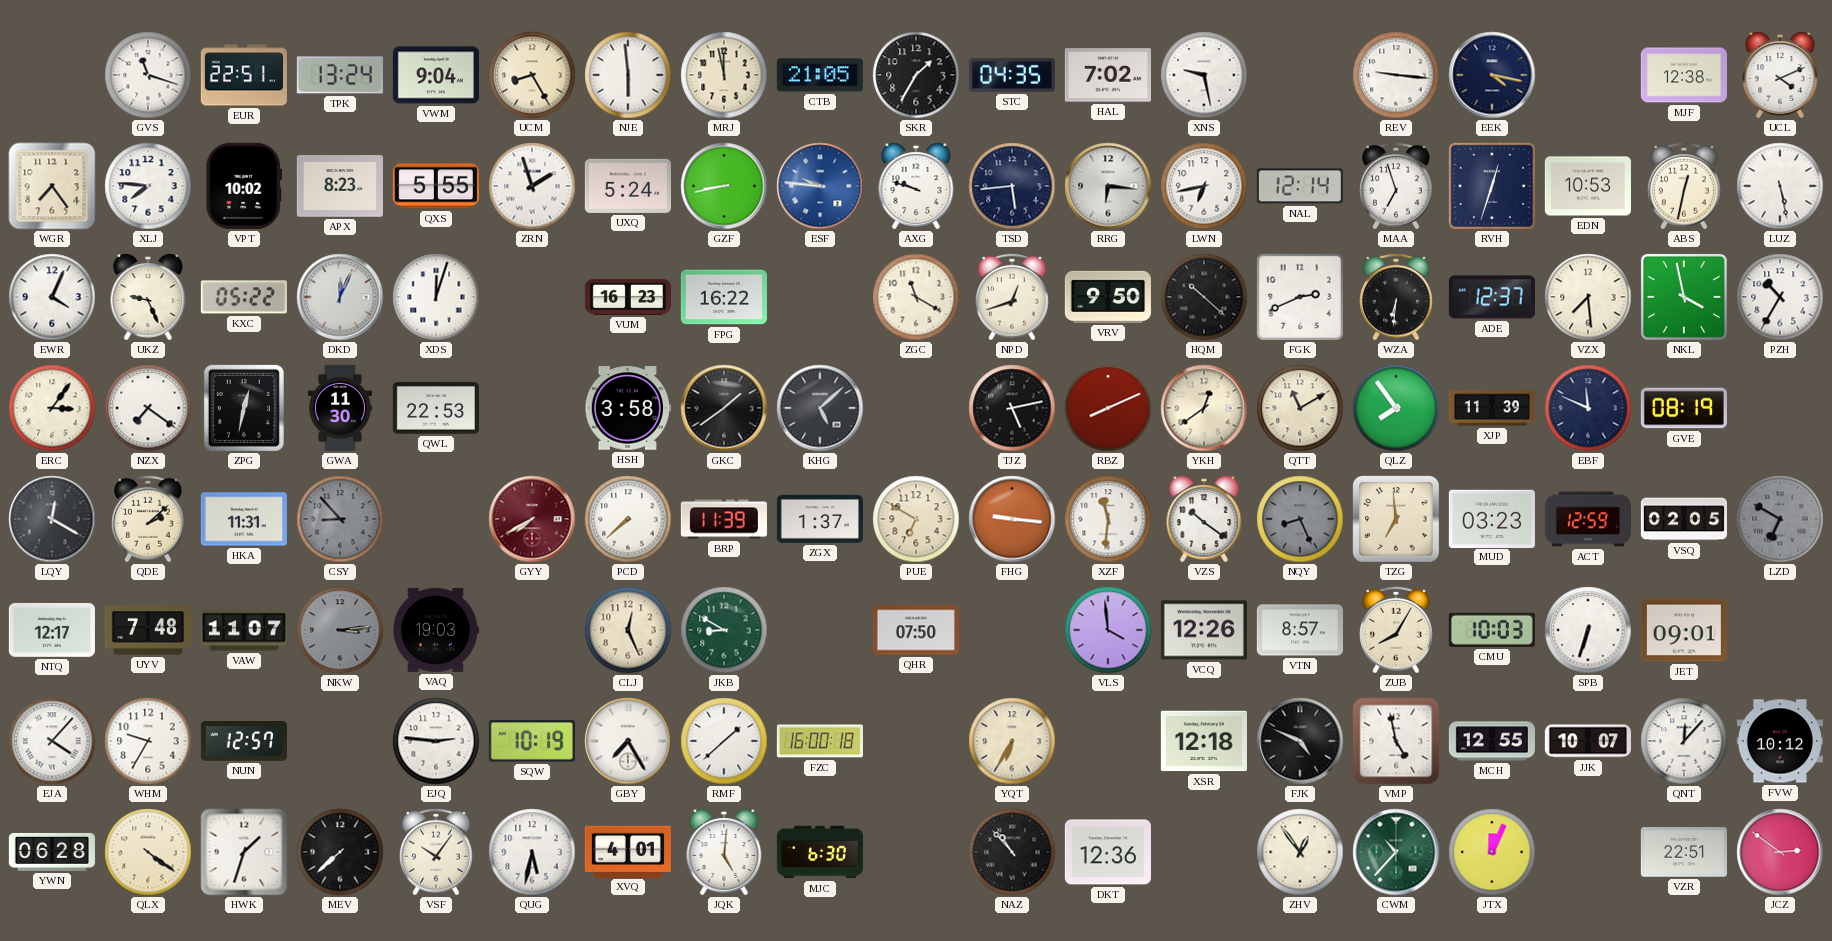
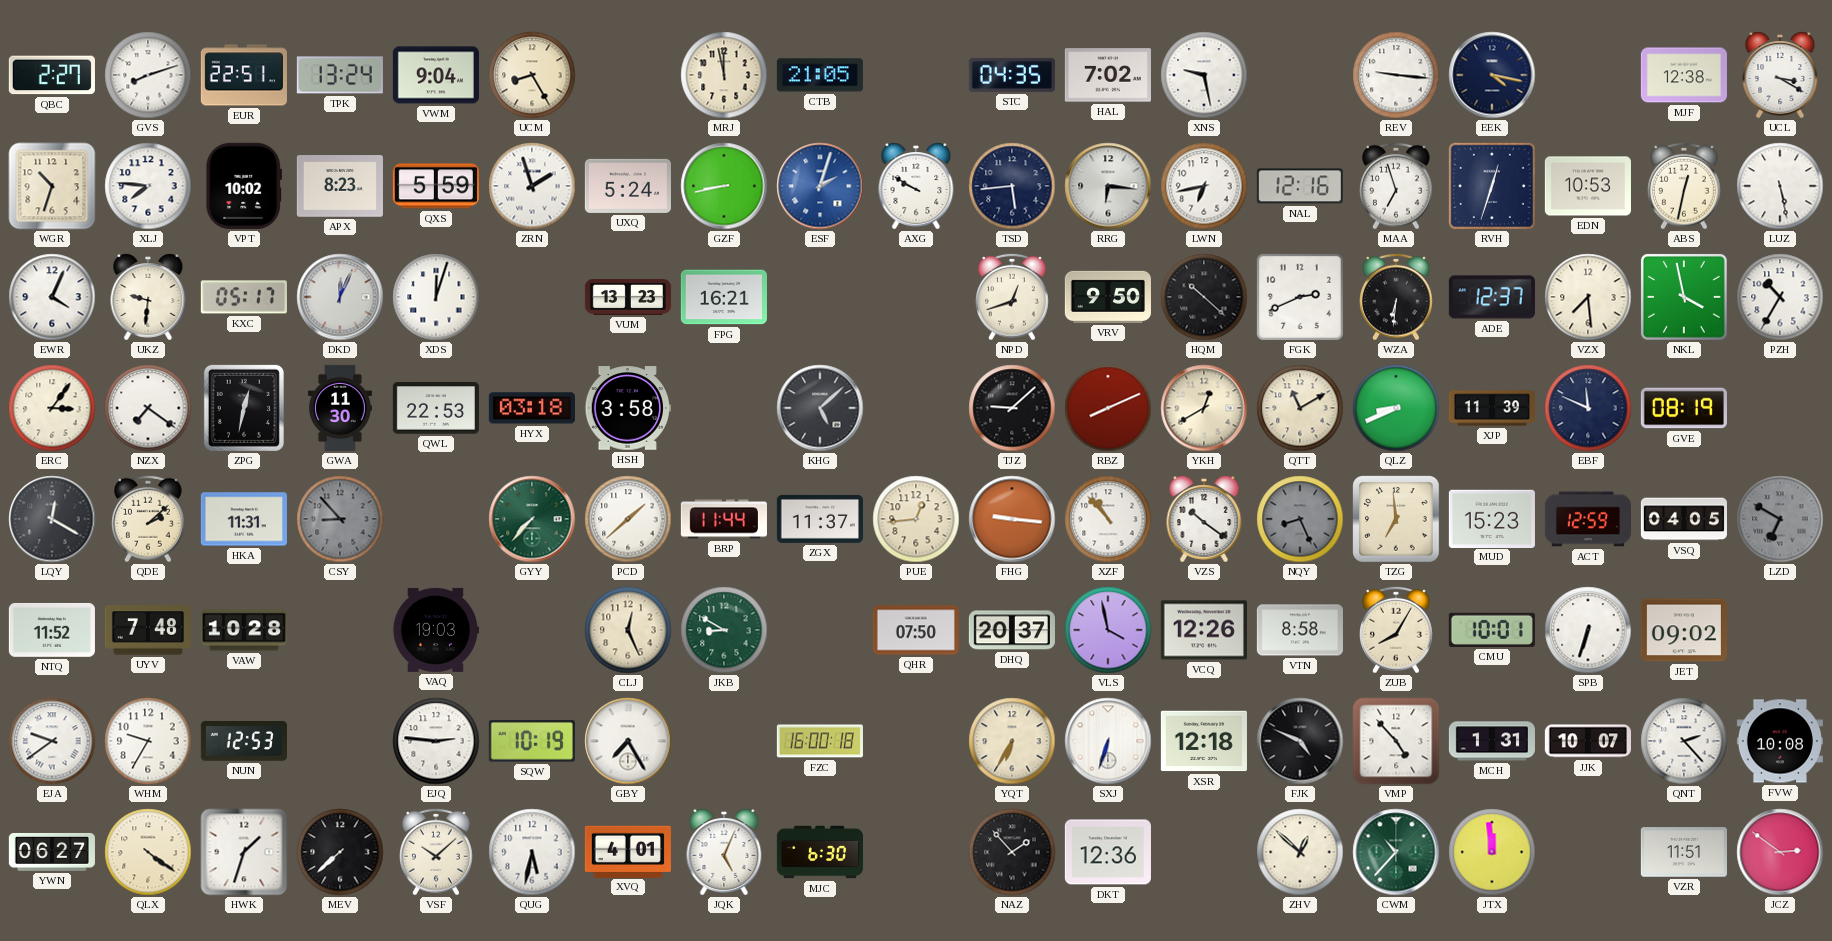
QBC: none -> 2:27 (52, 75)
GVS: 11:18 -> 8:12 (148, 75)
NJE: 5:59 -> none (628, 75)
SKR: 1:35 -> none (916, 75)
UCL: 4:11 -> 3:20 (1780, 75)
WGR: 7:24 -> 10:33 (52, 186)
QXS: 5:55 -> 5:59 (436, 186)
ESF: 9:46 -> 2:03 (820, 186)
AXG: 9:48 -> 9:50 (916, 186)
NAL: 12:14 -> 12:16 (1300, 186)
UKZ: 9:26 -> 9:31 (148, 297)
KXC: 05:22 -> 05:17 (244, 297)
VUM: 16:23 -> 13:23 (627, 297)
FPG: 16:22 -> 16:21 (724, 297)
ZGC: 11:20 -> none (916, 297)
HYX: none -> 03:18 (532, 408)
GKC: 1:39 -> none (724, 408)
TJZ: 5:13 -> 9:08 (1012, 408)
YKH: 12:39 -> 12:40 (1204, 408)
QLZ: 7:54 -> 8:41 (1396, 408)
GYY: 7:40 -> 7:37 (532, 519)
GYY dial: burgundy -> green (532, 519)
PCD: 7:38 -> 1:38 (628, 519)
BRP: 11:39 -> 11:44 (724, 519)
ZGX: 1:37 -> 11:37 (820, 519)
PUE: 6:50 -> 12:44 (916, 519)
XZF: 11:31 -> 10:53 (1108, 519)
MUD: 03:23 -> 15:23 (1492, 518)
VSQ: 02:05 -> 04:05 (1684, 519)
NTQ: 12:17 -> 11:52 (52, 630)
VAW: 11:07 -> 10:28 (244, 630)
NKW: 3:14 -> none (340, 630)
DHQ: none -> 20:37 (1012, 630)
VLS: 3:59 -> 3:58 (1108, 630)
VTN: 8:57 -> 8:58 (1300, 630)
CMU: 10:03 -> 10:01 (1492, 630)
JET: 09:01 -> 09:02 (1684, 630)
EJA: 4:07 -> 9:39 (52, 741)
NUN: 12:57 -> 12:53 (244, 741)
RMF: 1:38 -> none (724, 741)
SXJ: none -> 6:33 (1108, 741)
VMP: 4:58 -> 4:53 (1396, 741)
MCH: 12:55 -> 1:31 (1492, 741)
QNT: 12:07 -> 2:23 (1684, 741)
FVW: 10:12 -> 10:08 (1780, 741)
YWN: 06:28 -> 06:27 (52, 852)
VSF: 10:06 -> 10:08 (437, 852)
JQK: 5:01 -> 5:04 (724, 852)
NAZ: 10:53 -> 1:53 (1012, 852)
ZHV: 12:54 -> 12:52 (1300, 852)
JTX: 12:04 -> 11:59 (1492, 852)
VZR: 22:51 -> 11:51 (1684, 852)
